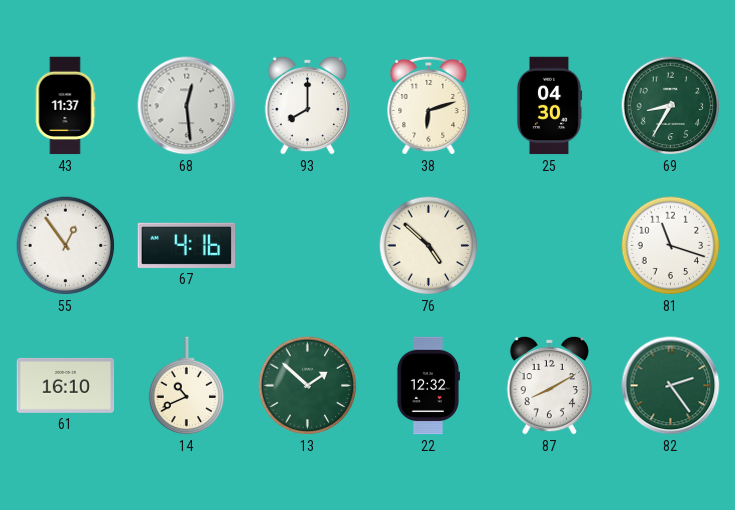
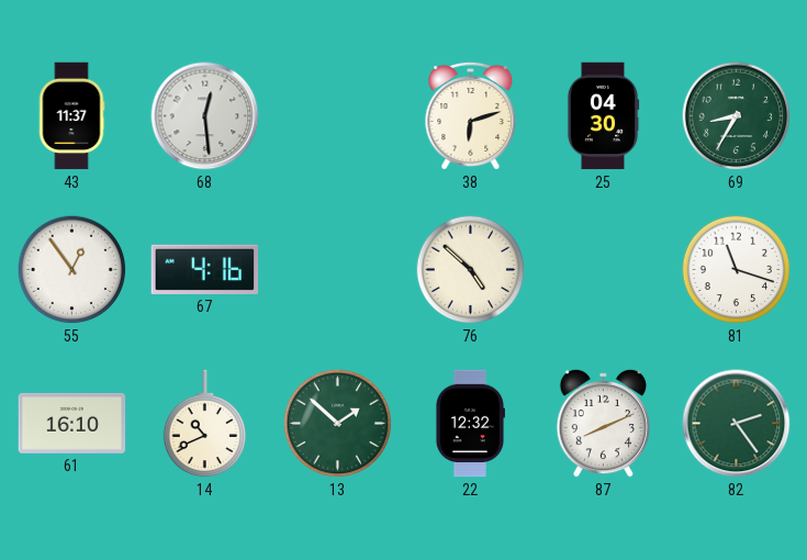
93: 8:00 -> none (308, 105)
87: 8:10 -> 8:11 (604, 423)
